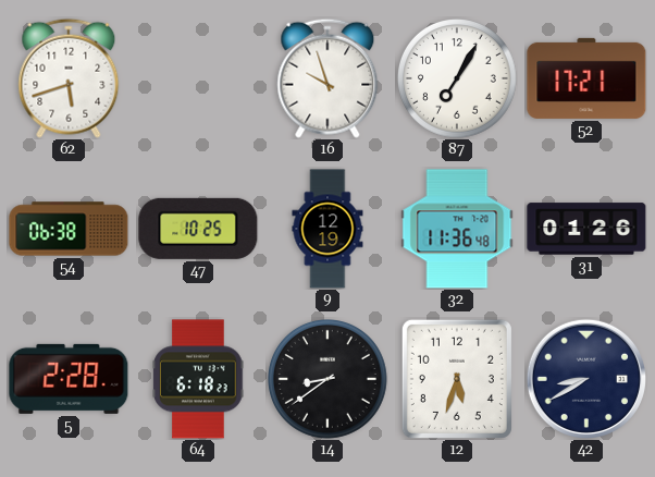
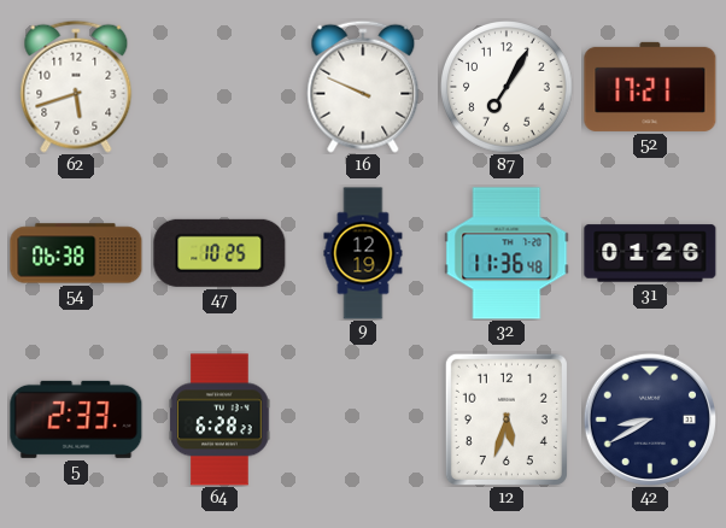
16: 9:57 -> 9:49 (363, 87)
5: 2:28 -> 2:33 (76, 420)
64: 6:18 -> 6:28 (219, 420)
14: 8:39 -> none (329, 380)
